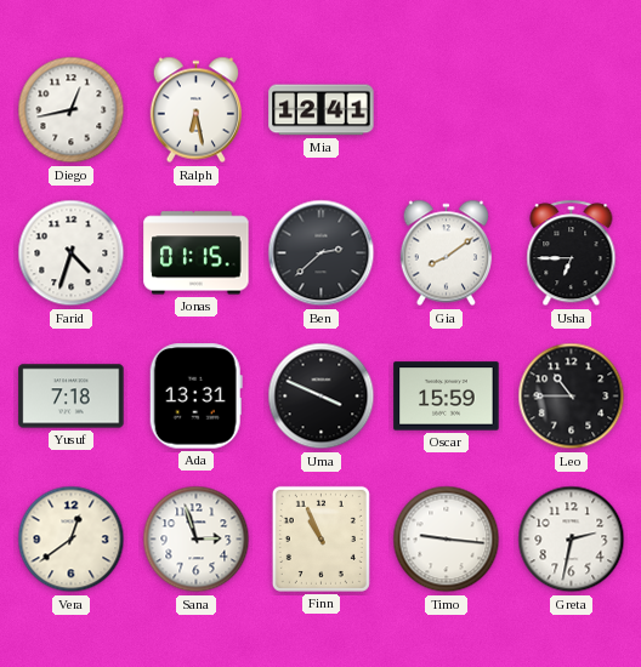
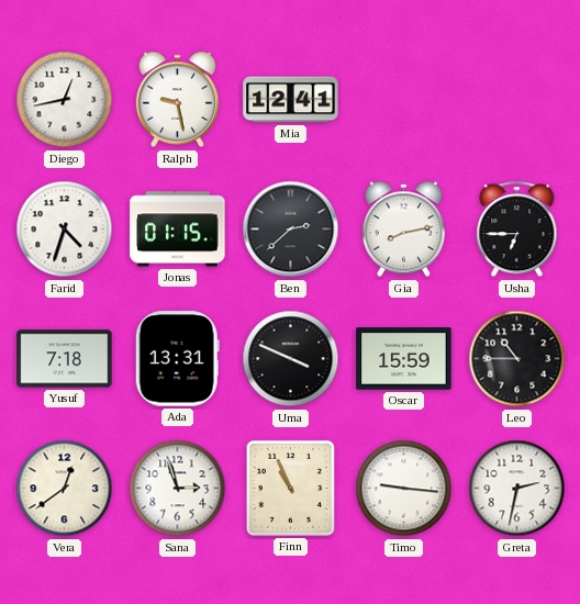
Ralph: 6:28 -> 9:28 (177, 100)
Gia: 8:09 -> 8:13 (403, 230)
